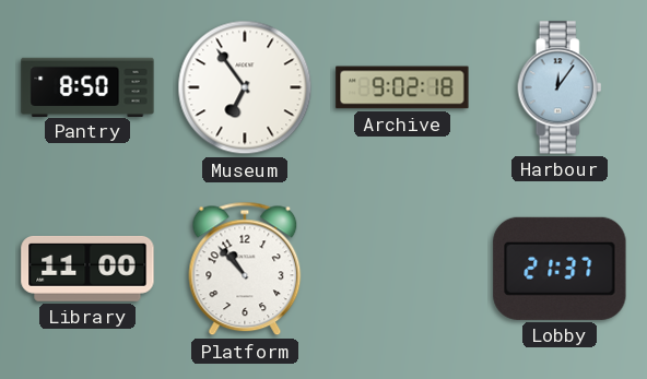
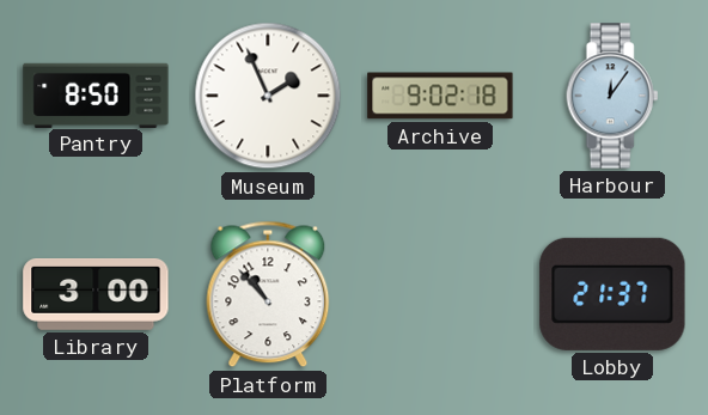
Museum: 6:54 -> 1:56 (268, 96)
Library: 11:00 -> 3:00 (96, 295)
